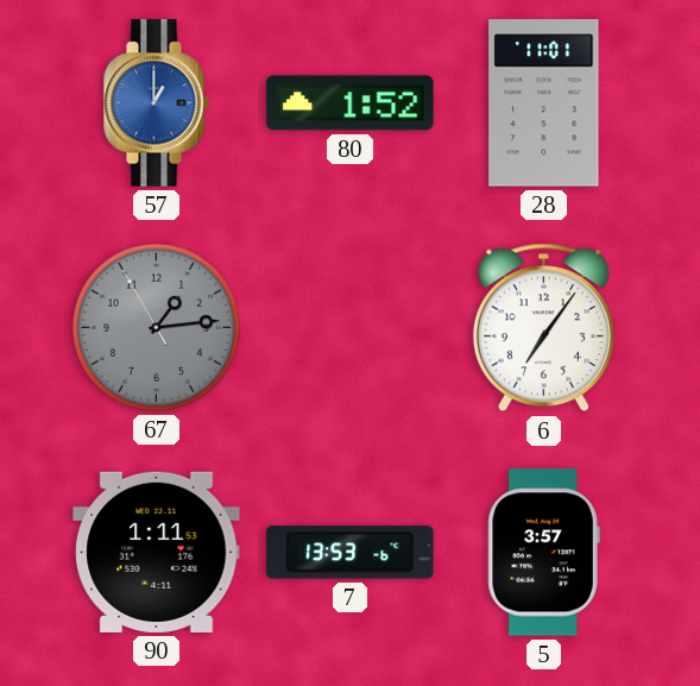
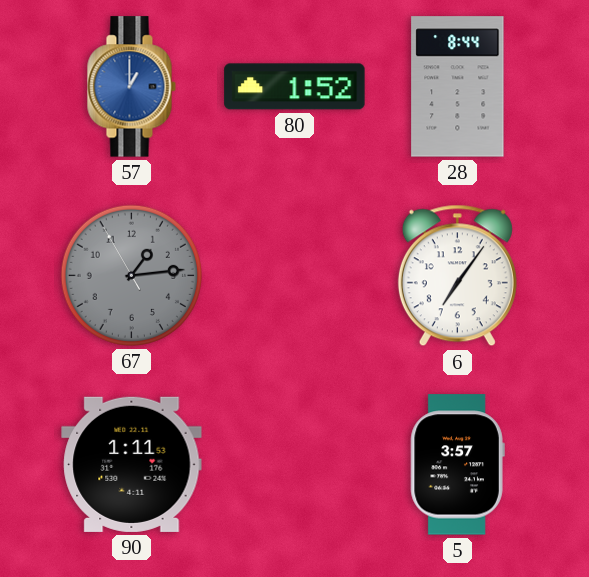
28: 11:01 -> 8:44 (458, 87)
7: 13:53 -> none (351, 553)
